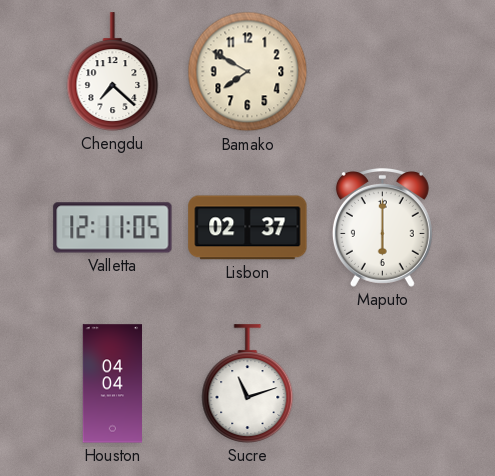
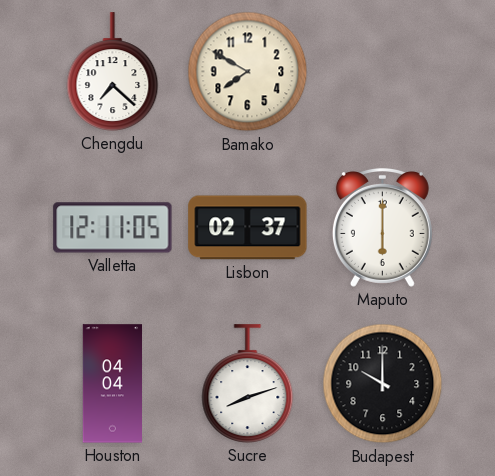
Sucre: 11:12 -> 8:12 (248, 384)
Budapest: none -> 10:00 (383, 384)
